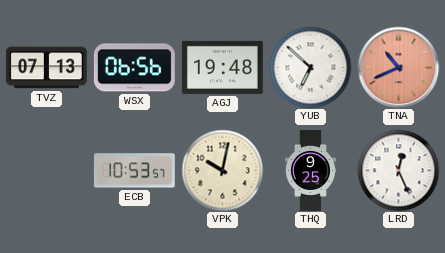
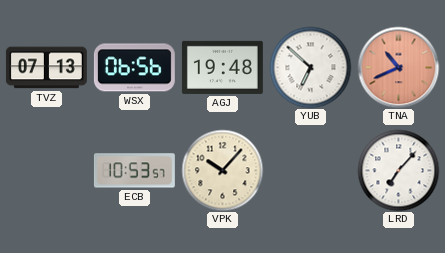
VPK: 10:02 -> 10:07 (222, 170)
THQ: 9:25 -> none (310, 171)
LRD: 12:26 -> 7:07 (398, 170)
